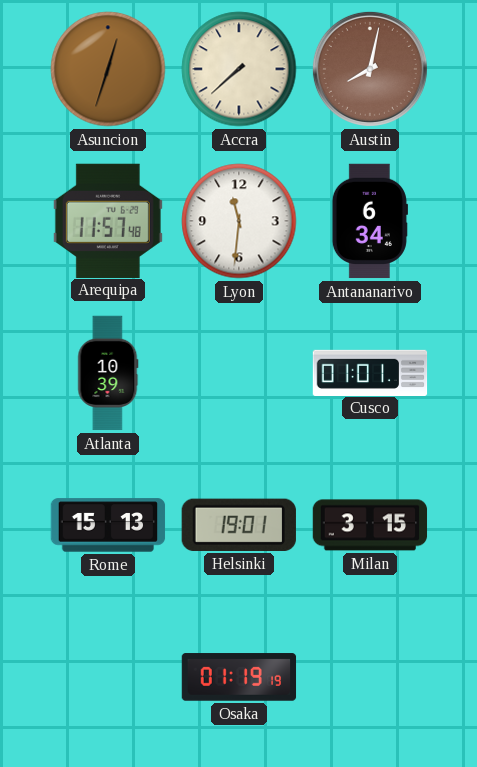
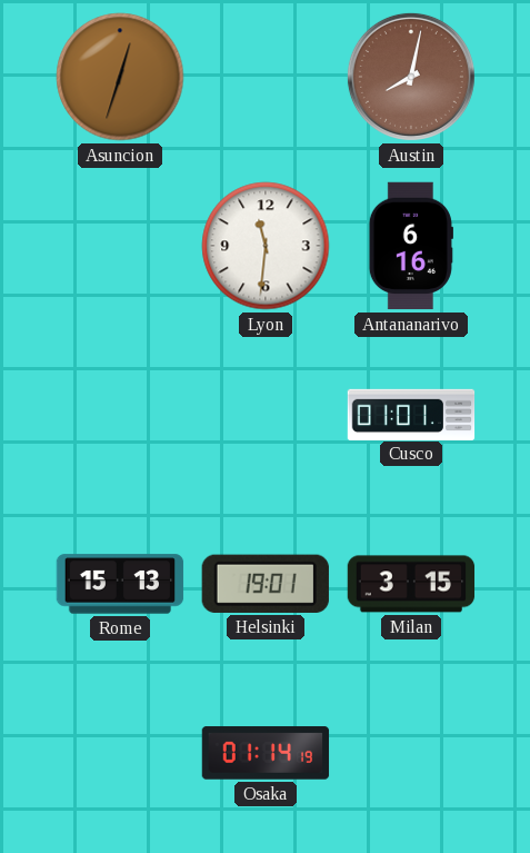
Accra: 7:38 -> none (239, 69)
Arequipa: 11:57 -> none (108, 220)
Antananarivo: 6:34 -> 6:16 (411, 246)
Atlanta: 10:39 -> none (108, 373)
Osaka: 01:19 -> 01:14 (266, 753)
